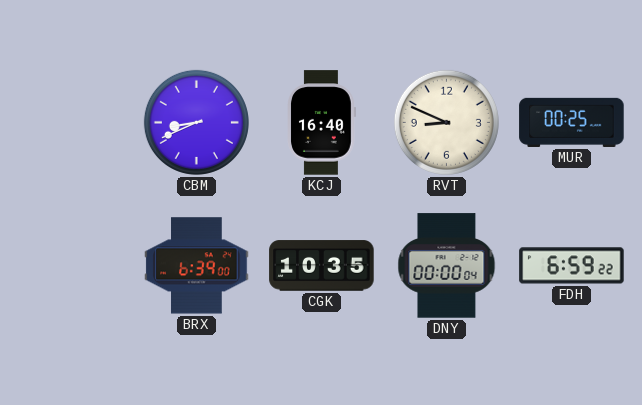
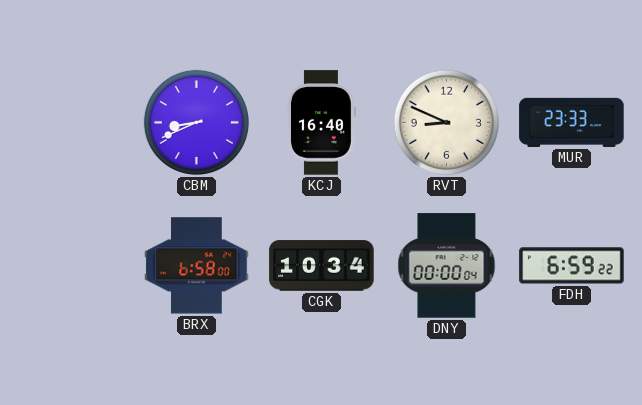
MUR: 00:25 -> 23:33 (572, 122)
BRX: 6:39 -> 6:58 (197, 266)
CGK: 10:35 -> 10:34 (322, 266)
